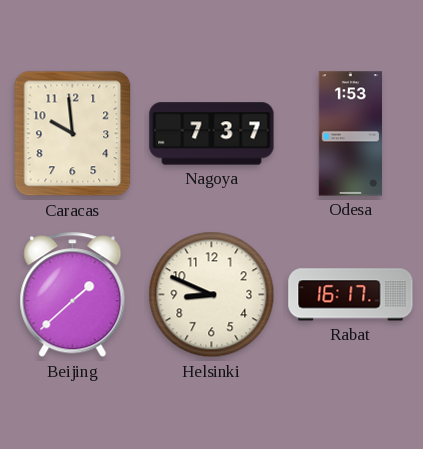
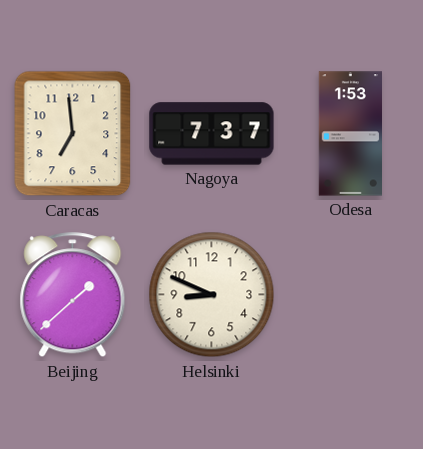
Caracas: 9:59 -> 6:59 (73, 134)
Rabat: 16:17 -> none (351, 295)
